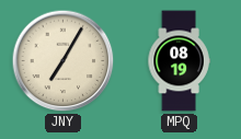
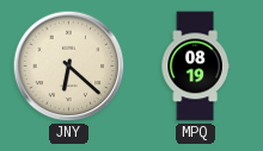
JNY: 7:05 -> 6:22 (69, 67)
